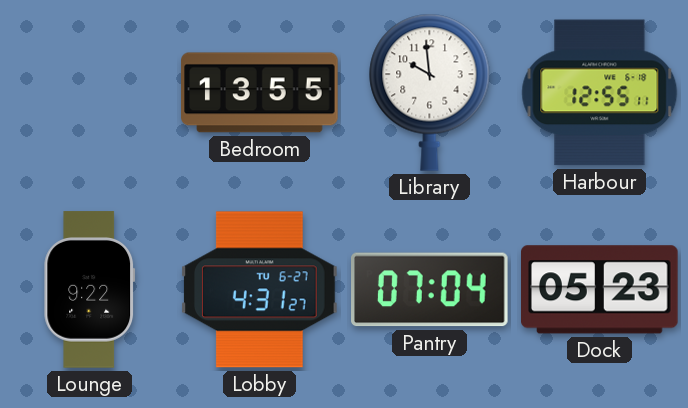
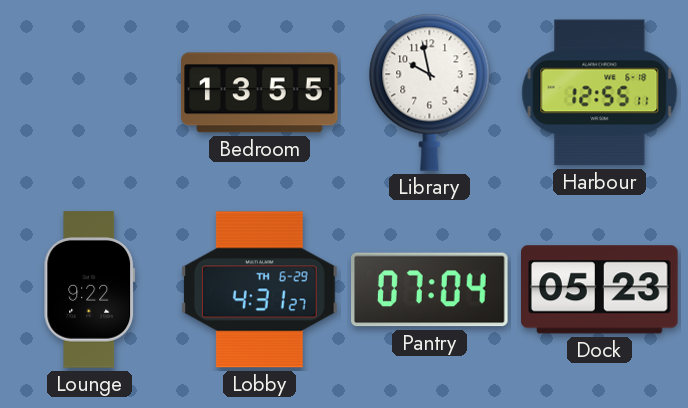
Library: 9:59 -> 9:58 (430, 92)
Lobby date: TU 6-27 -> TH 6-29 (260, 290)
